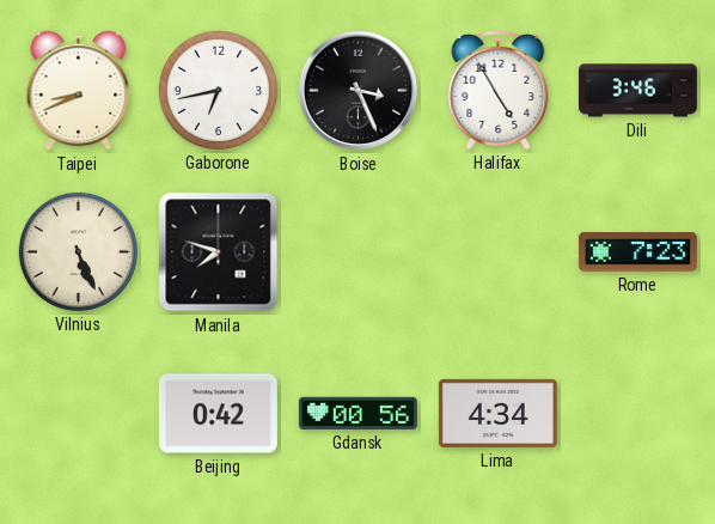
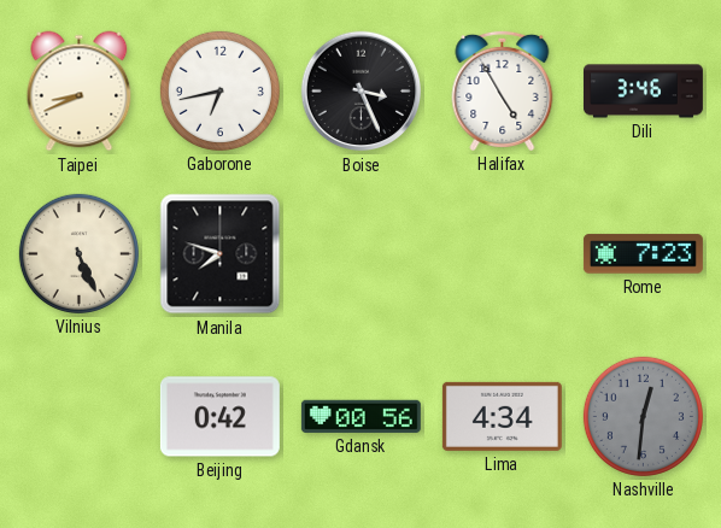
Nashville: none -> 12:31 (643, 416)
